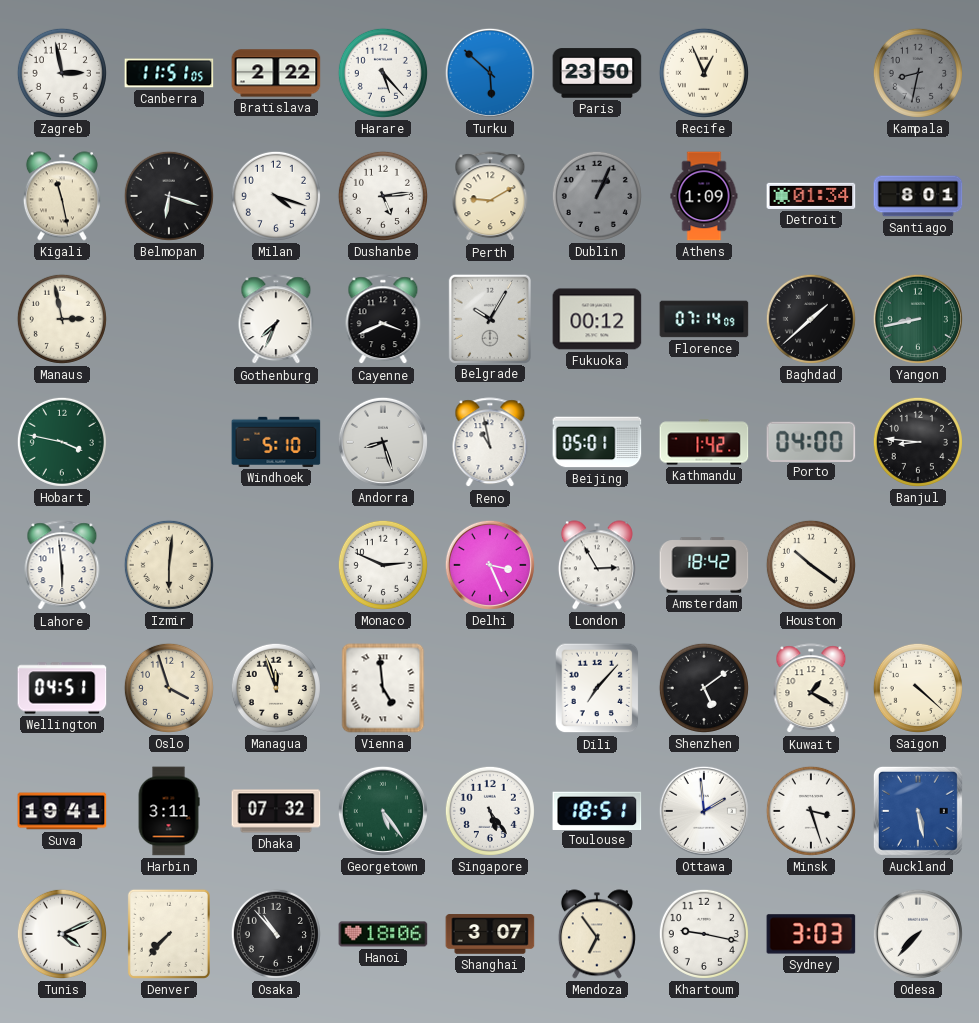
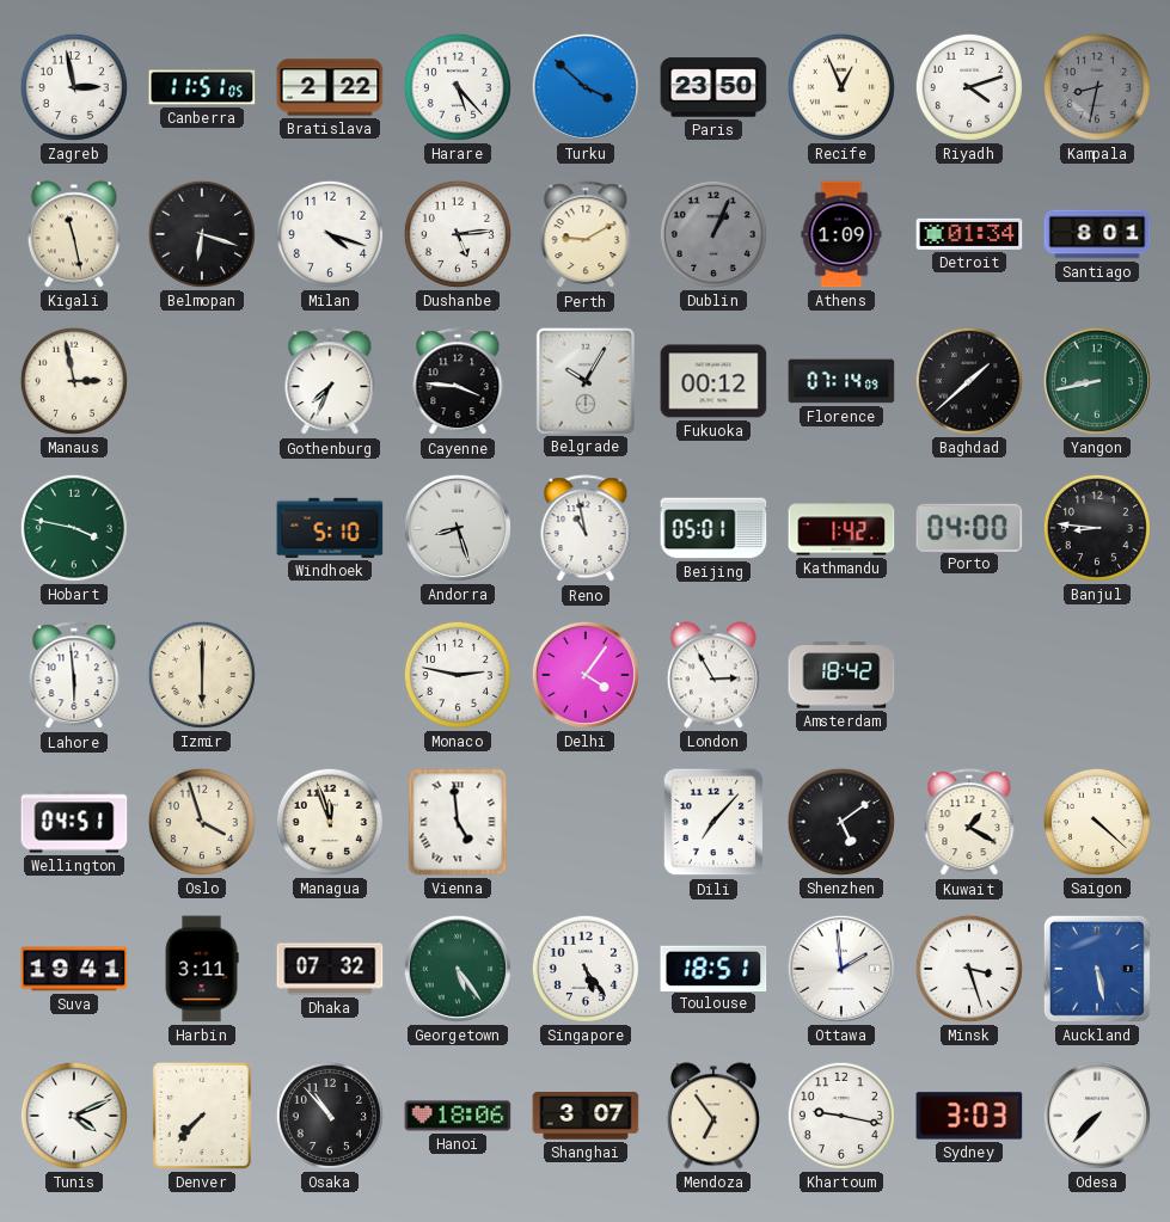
Turku: 5:52 -> 3:52 (586, 87)
Riyadh: none -> 4:12 (969, 87)
Cayenne: 3:41 -> 3:46 (458, 382)
Izmir: 6:01 -> 6:00 (202, 675)
Monaco: 2:49 -> 2:47 (458, 675)
Delhi: 3:26 -> 4:06 (586, 675)
Houston: 10:21 -> none (811, 565)
